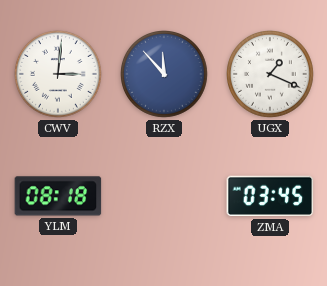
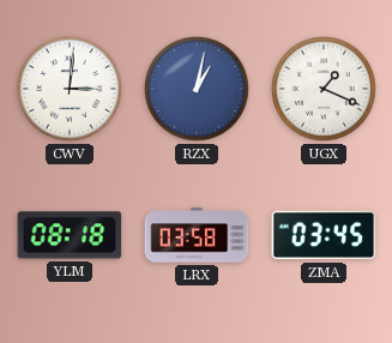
RZX: 11:53 -> 1:02 (198, 90)
LRX: none -> 03:58 (197, 235)
